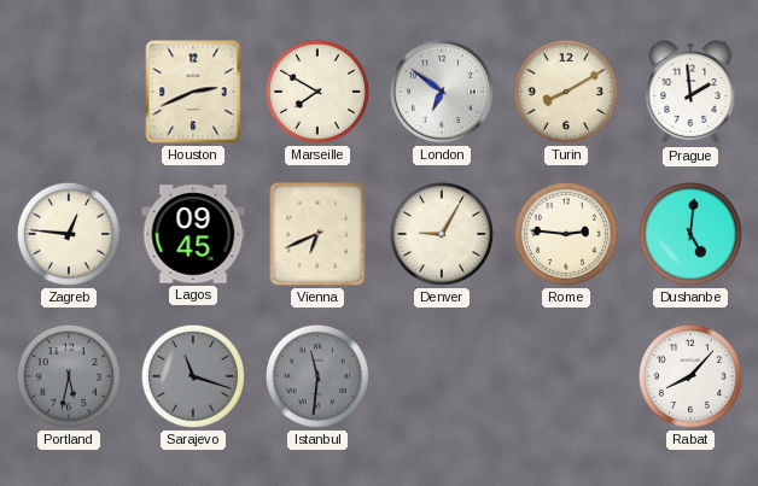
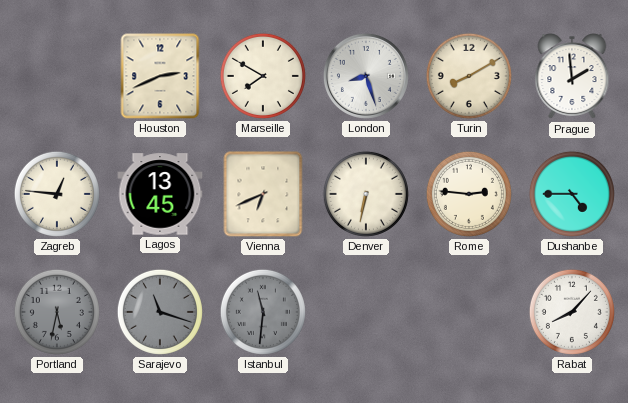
London: 6:51 -> 8:27 (366, 76)
Lagos: 09:45 -> 13:45 (160, 194)
Denver: 9:05 -> 6:32 (366, 194)
Dushanbe: 5:01 -> 4:45 (572, 194)
